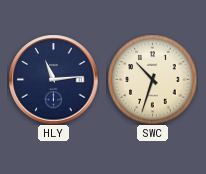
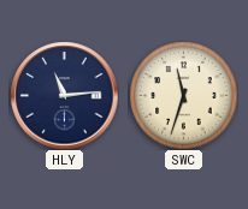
SWC: 10:33 -> 11:33 (183, 95)
